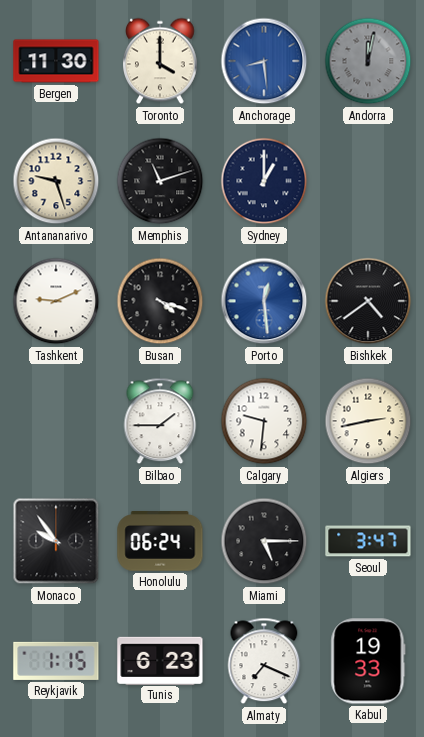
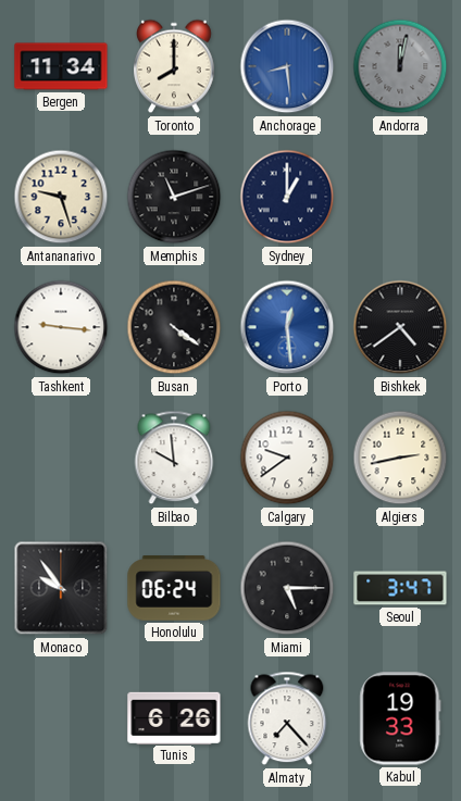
Bergen: 11:30 -> 11:34 (61, 66)
Toronto: 4:00 -> 8:00 (175, 66)
Tashkent: 9:11 -> 9:16 (61, 327)
Busan: 4:18 -> 4:21 (174, 327)
Bilbao: 1:45 -> 9:59 (174, 458)
Calgary: 9:31 -> 9:39 (287, 458)
Reykjavik: 1:15 -> none (56, 661)
Tunis: 6:23 -> 6:26 (174, 717)
Almaty: 7:19 -> 7:23 (287, 718)
